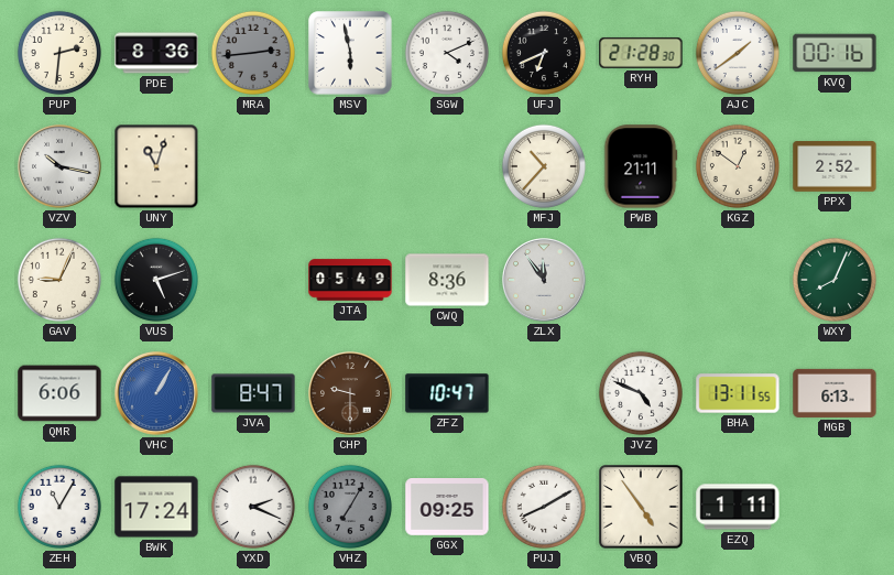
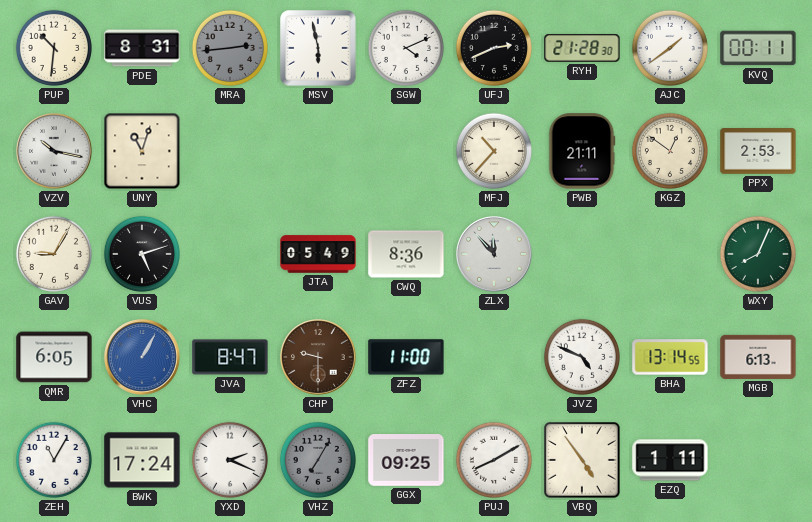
PUP: 2:31 -> 10:31 (54, 48)
PDE: 8:36 -> 8:31 (142, 48)
UFJ: 6:41 -> 2:41 (494, 48)
KVQ: 00:16 -> 00:11 (758, 48)
PPX: 2:52 -> 2:53 (758, 151)
GAV: 9:04 -> 9:05 (54, 254)
ZLX: 11:54 -> 11:53 (495, 255)
QMR: 6:06 -> 6:05 (54, 357)
ZFZ: 10:47 -> 11:00 (406, 357)
BHA: 13:11 -> 13:14 (670, 357)
